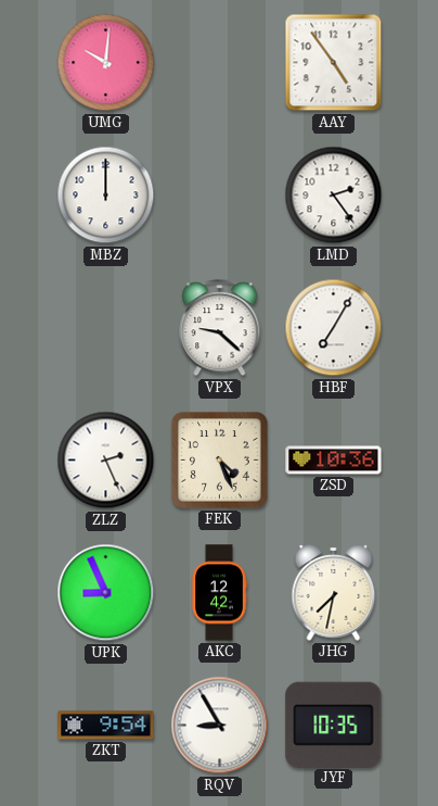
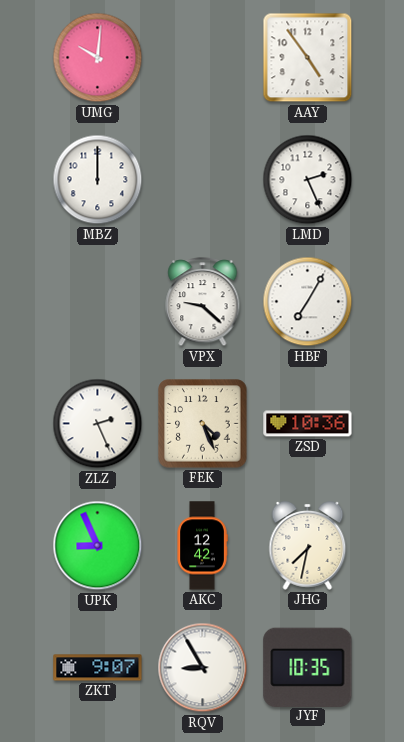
LMD: 2:24 -> 2:26 (308, 180)
ZKT: 9:54 -> 9:07 (98, 668)
